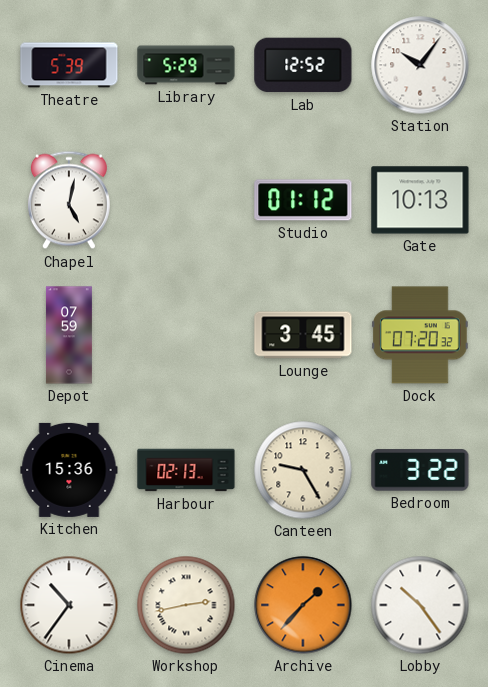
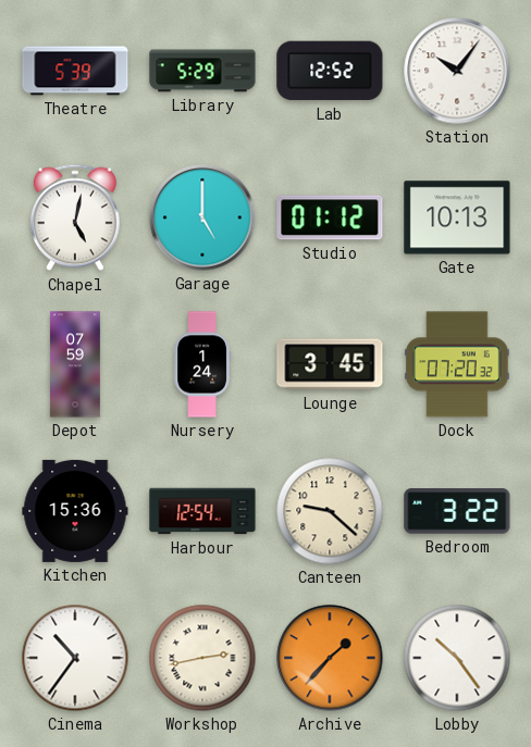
Garage: none -> 5:00 (202, 217)
Nursery: none -> 1:24 (202, 364)
Harbour: 02:13 -> 12:54 (202, 511)
Canteen: 9:25 -> 9:22 (330, 511)
